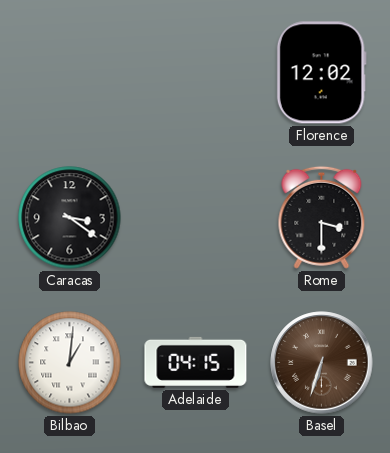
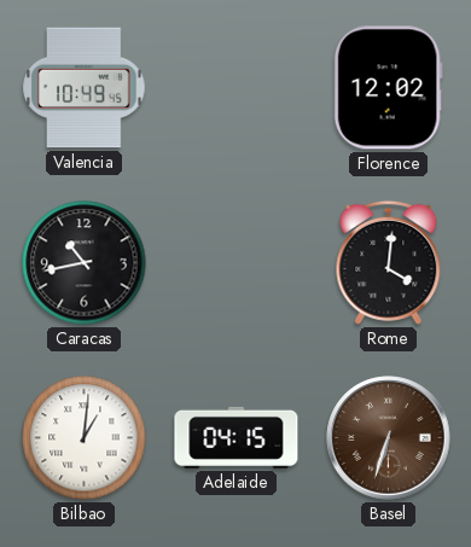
Valencia: none -> 10:49 (85, 88)
Caracas: 3:21 -> 10:43 (85, 263)
Rome: 3:30 -> 4:01 (389, 262)
